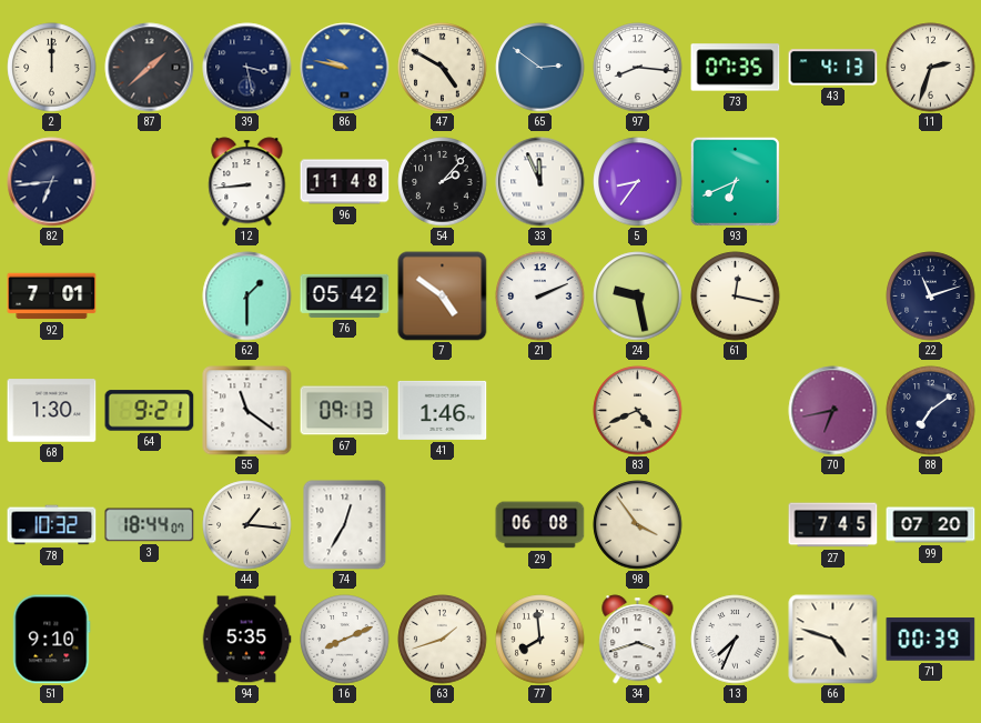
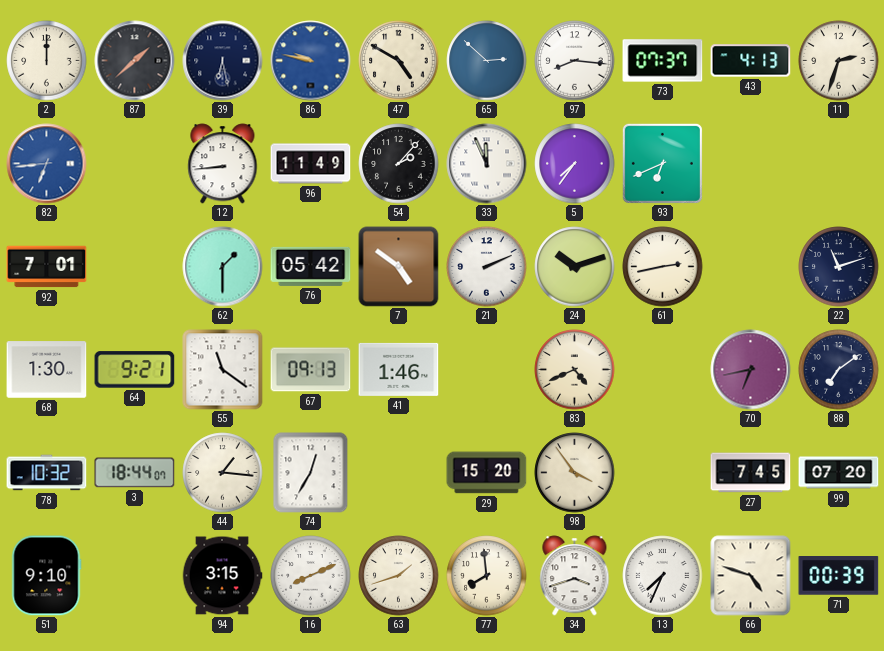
39: 3:28 -> 6:28 (223, 61)
65: 2:51 -> 2:52 (487, 61)
73: 07:35 -> 07:37 (663, 61)
82 dial: navy -> blue (47, 164)
96: 11:48 -> 11:49 (311, 164)
5: 8:36 -> 7:36 (575, 164)
24: 9:28 -> 10:12 (575, 267)
61: 12:17 -> 2:43 (663, 267)
29: 06:08 -> 15:20 (487, 473)
94: 5:35 -> 3:15 (222, 576)
